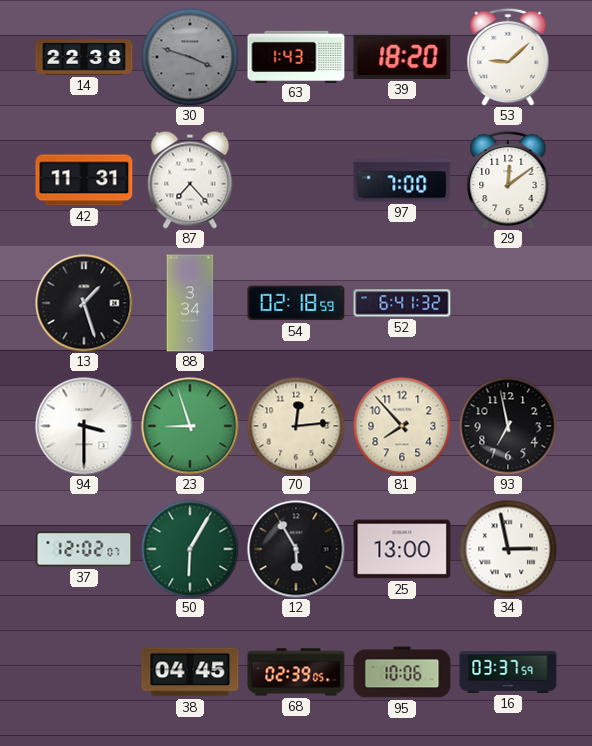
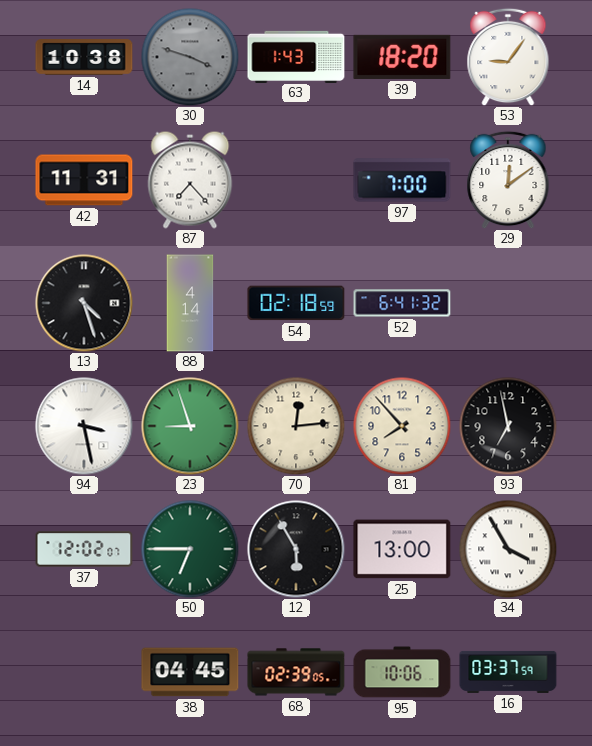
14: 22:38 -> 10:38 (84, 57)
53: 9:08 -> 9:06 (508, 57)
13: 1:27 -> 4:27 (84, 303)
88: 3:34 -> 4:14 (190, 303)
94: 3:30 -> 3:28 (84, 426)
50: 6:05 -> 6:45 (190, 549)
34: 2:58 -> 3:55 (508, 549)
